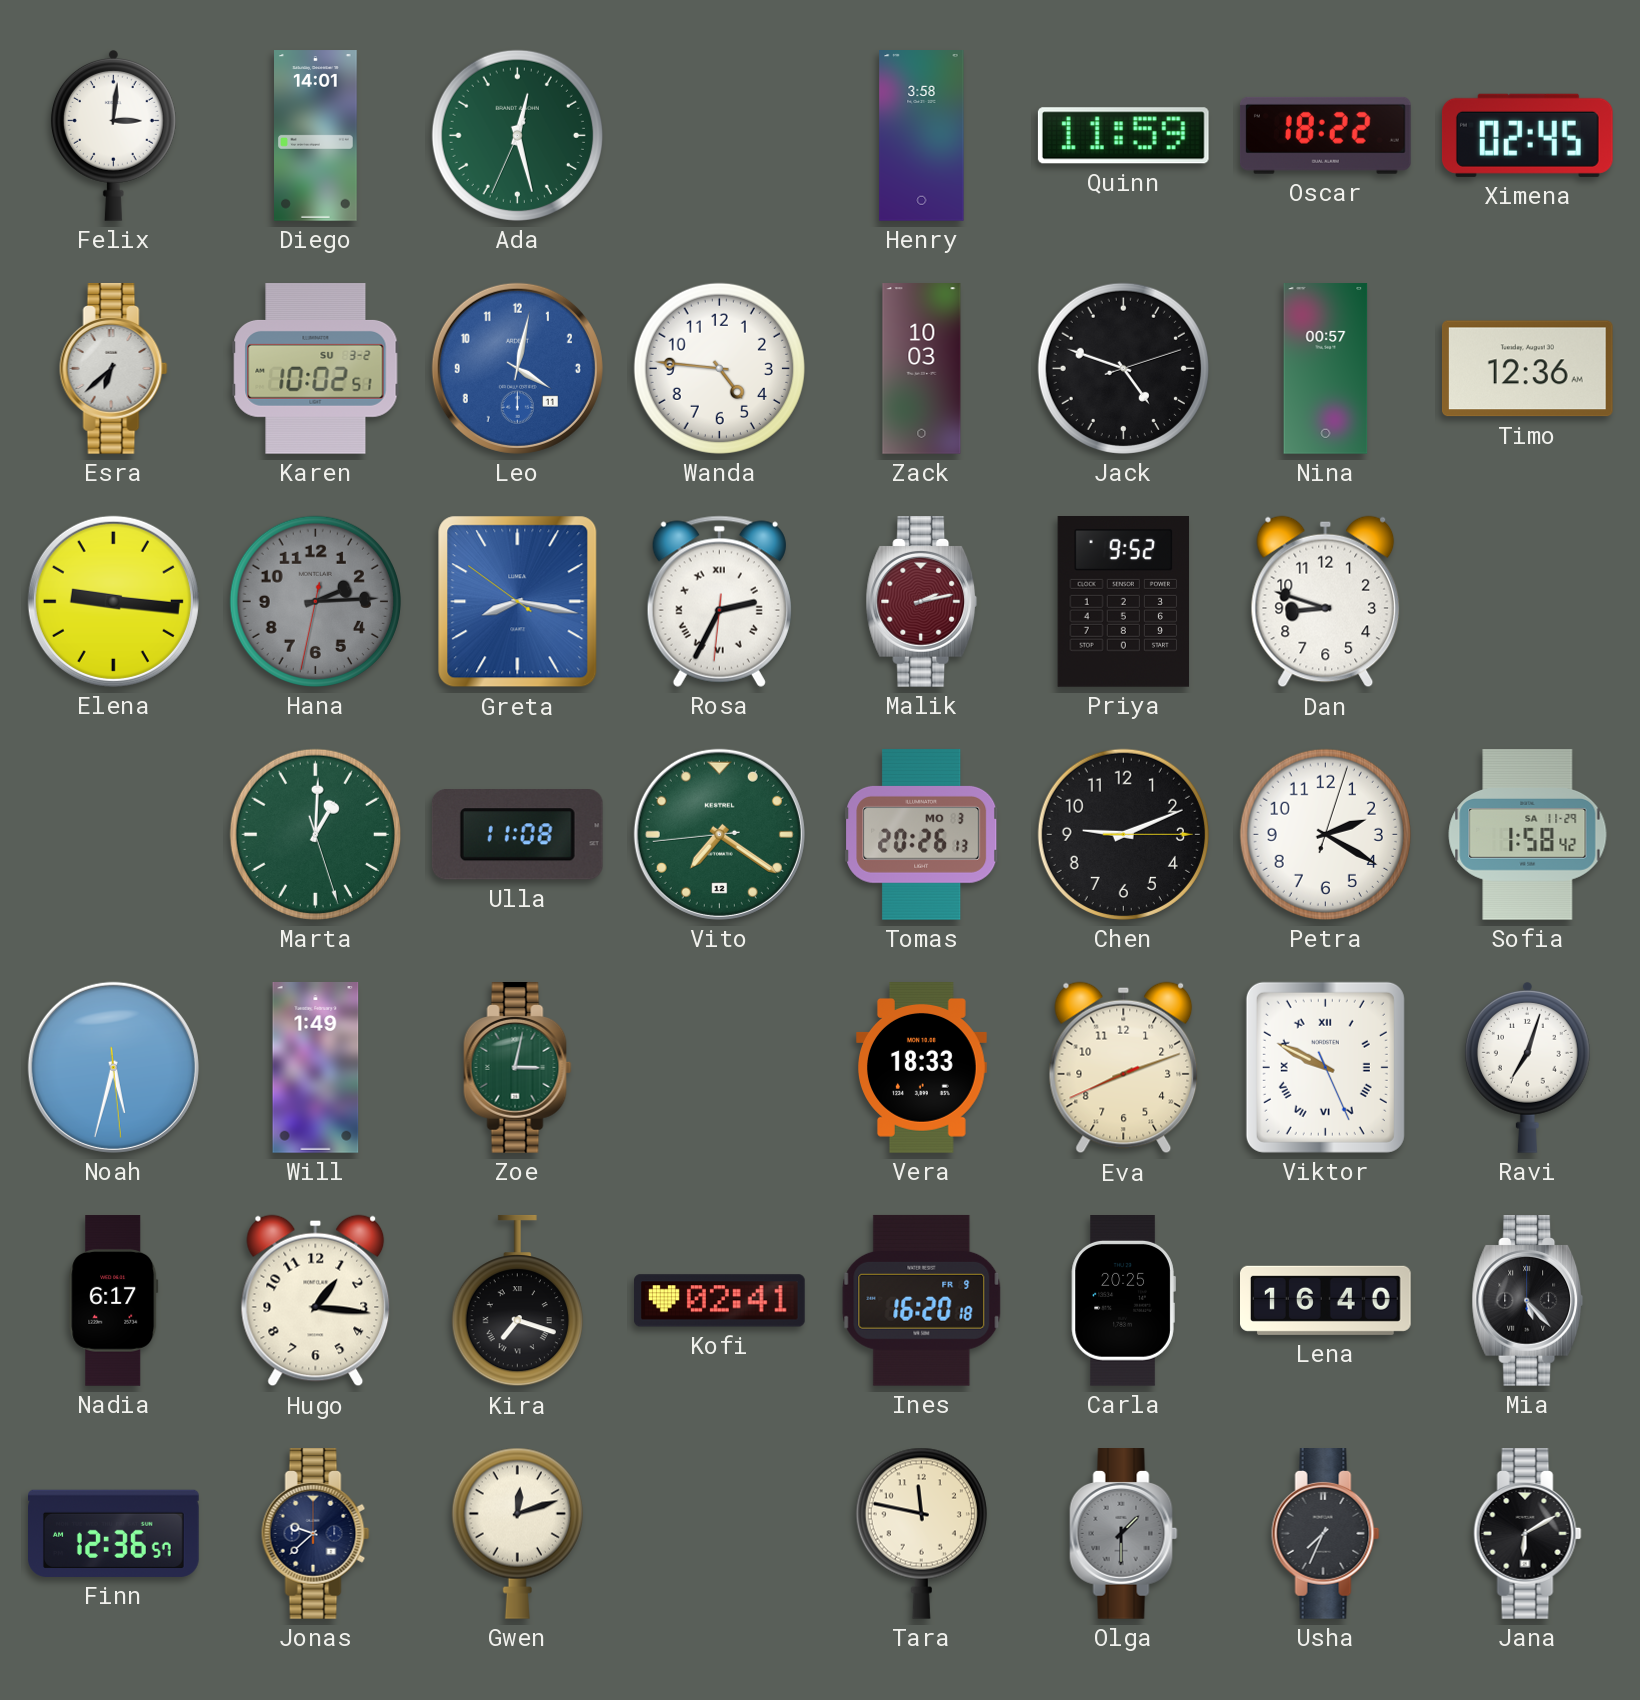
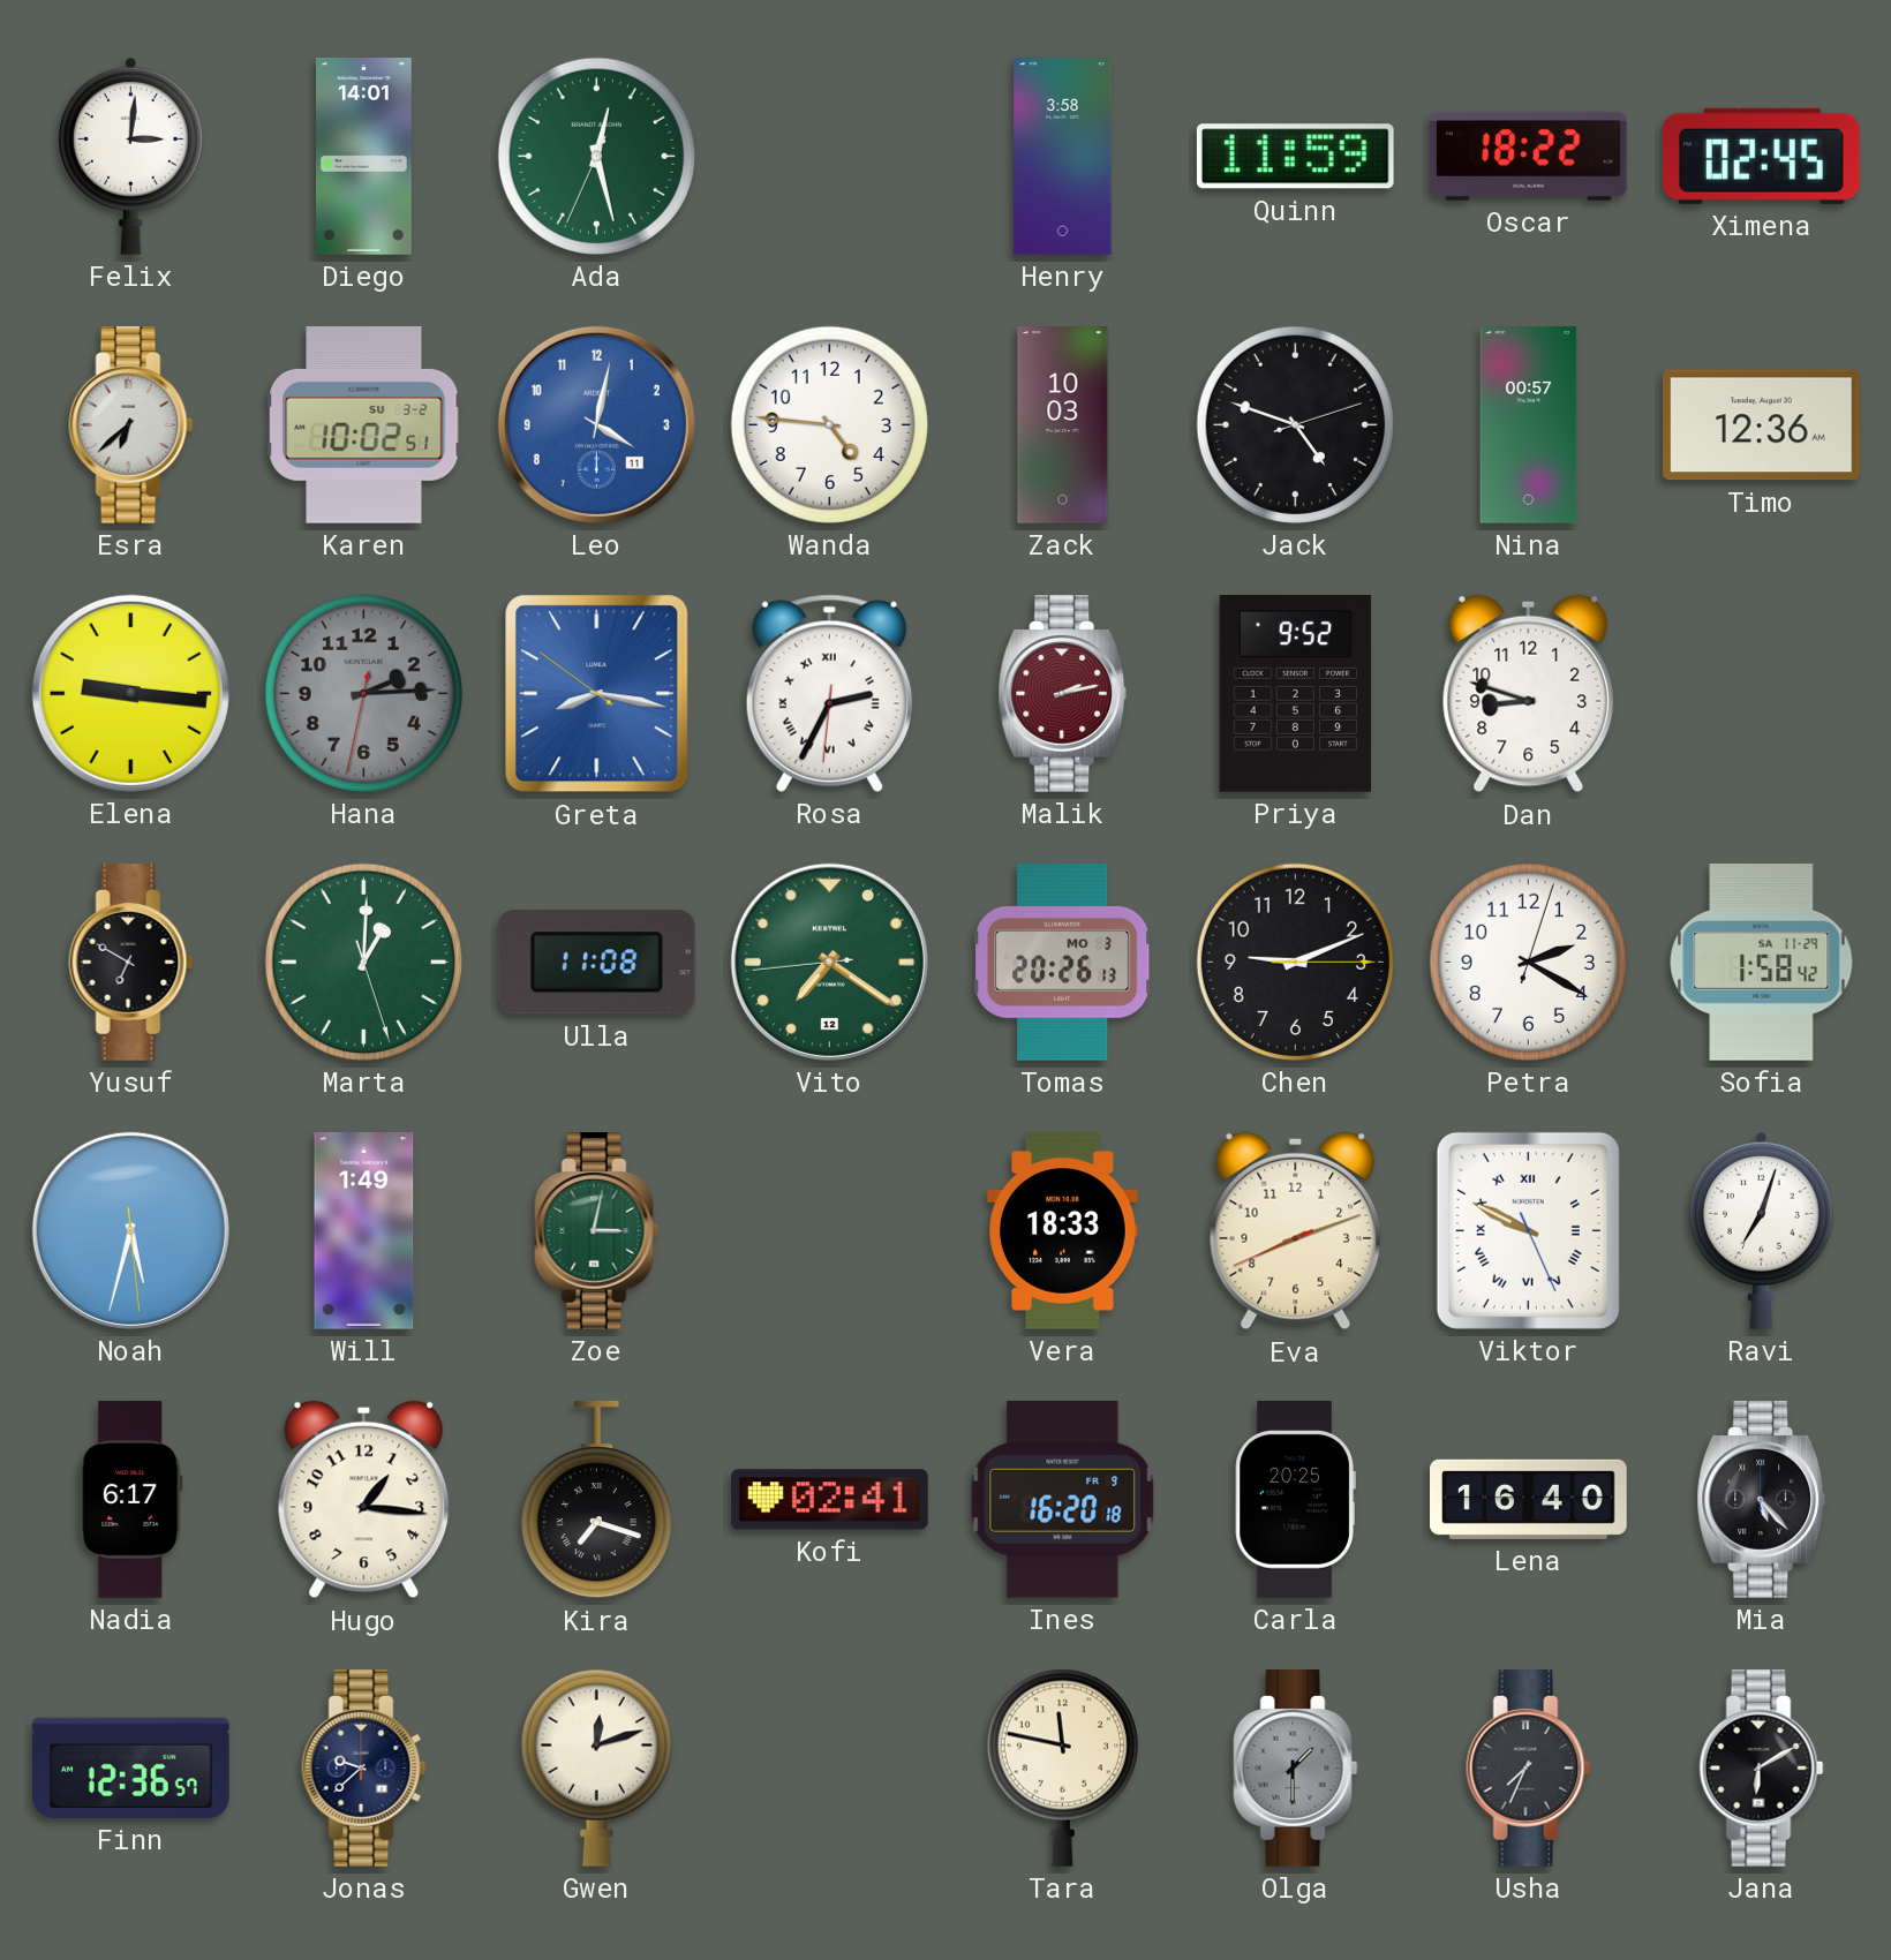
Yusuf: none -> 6:50 (131, 963)
